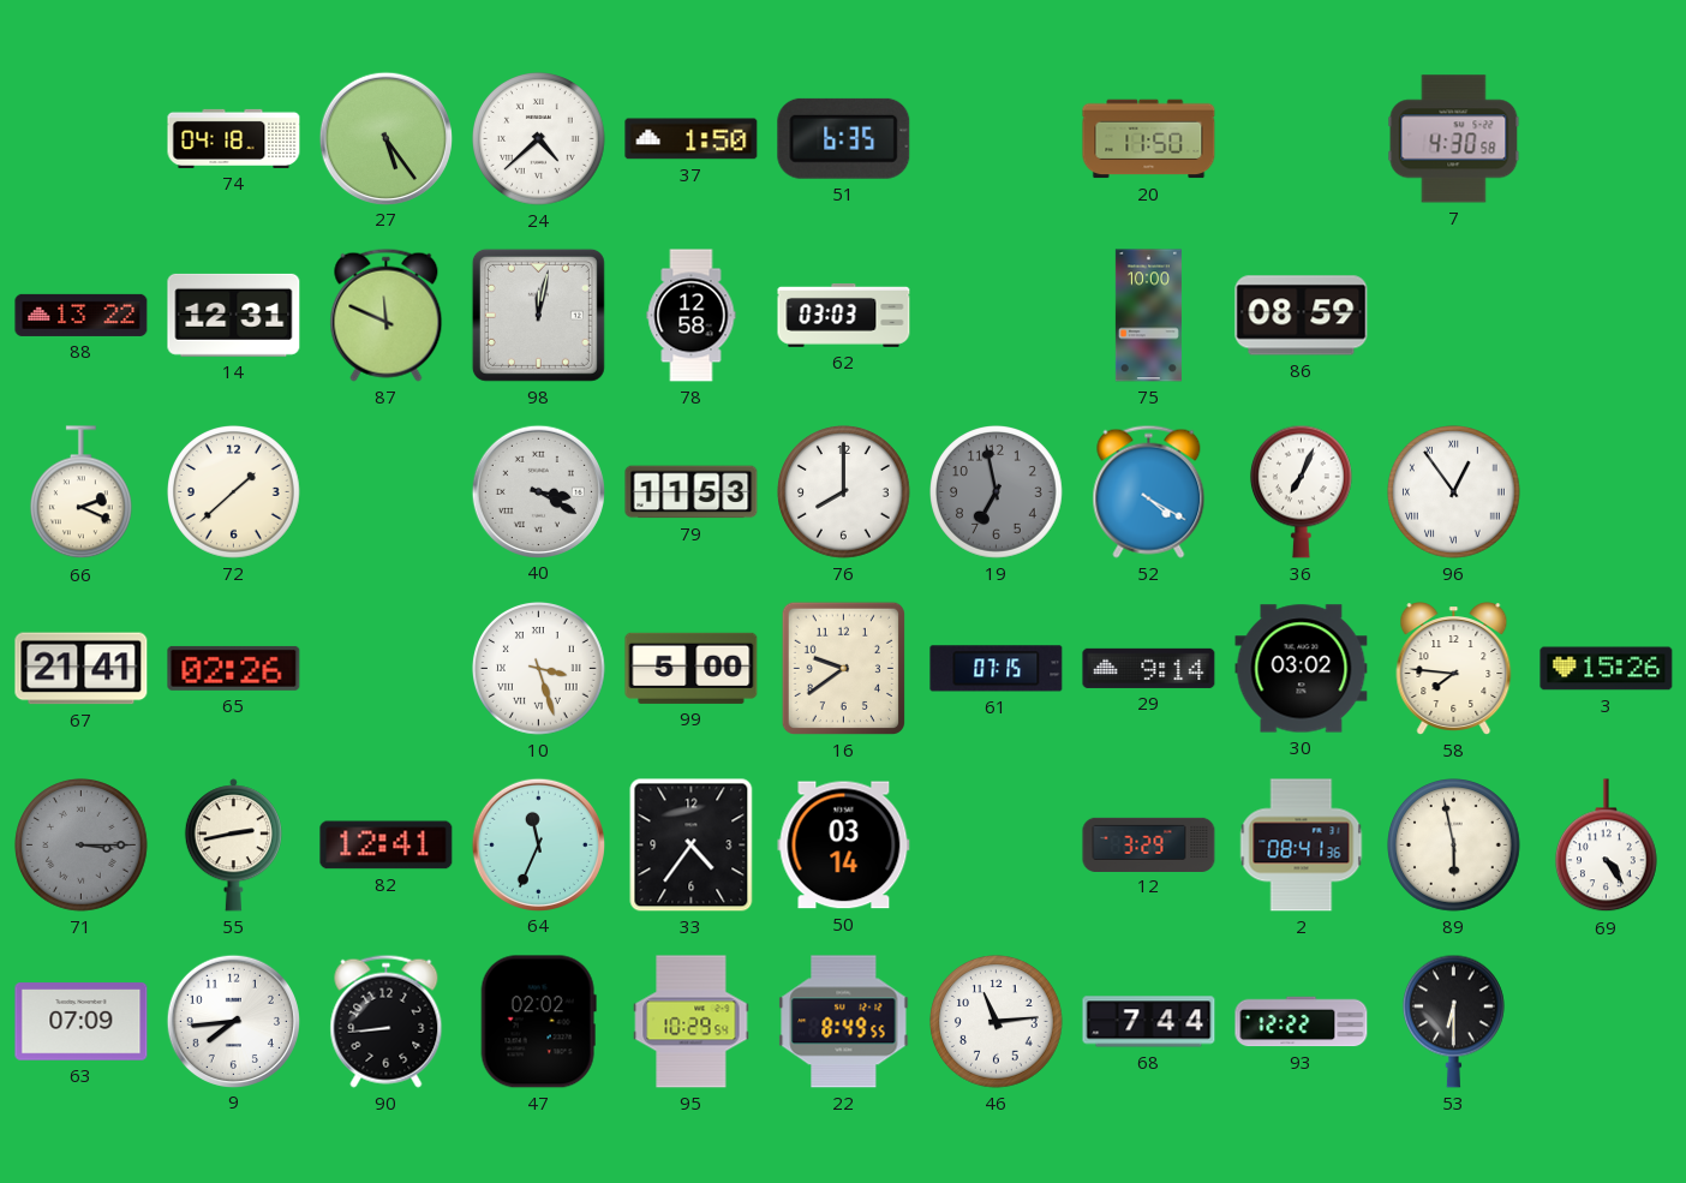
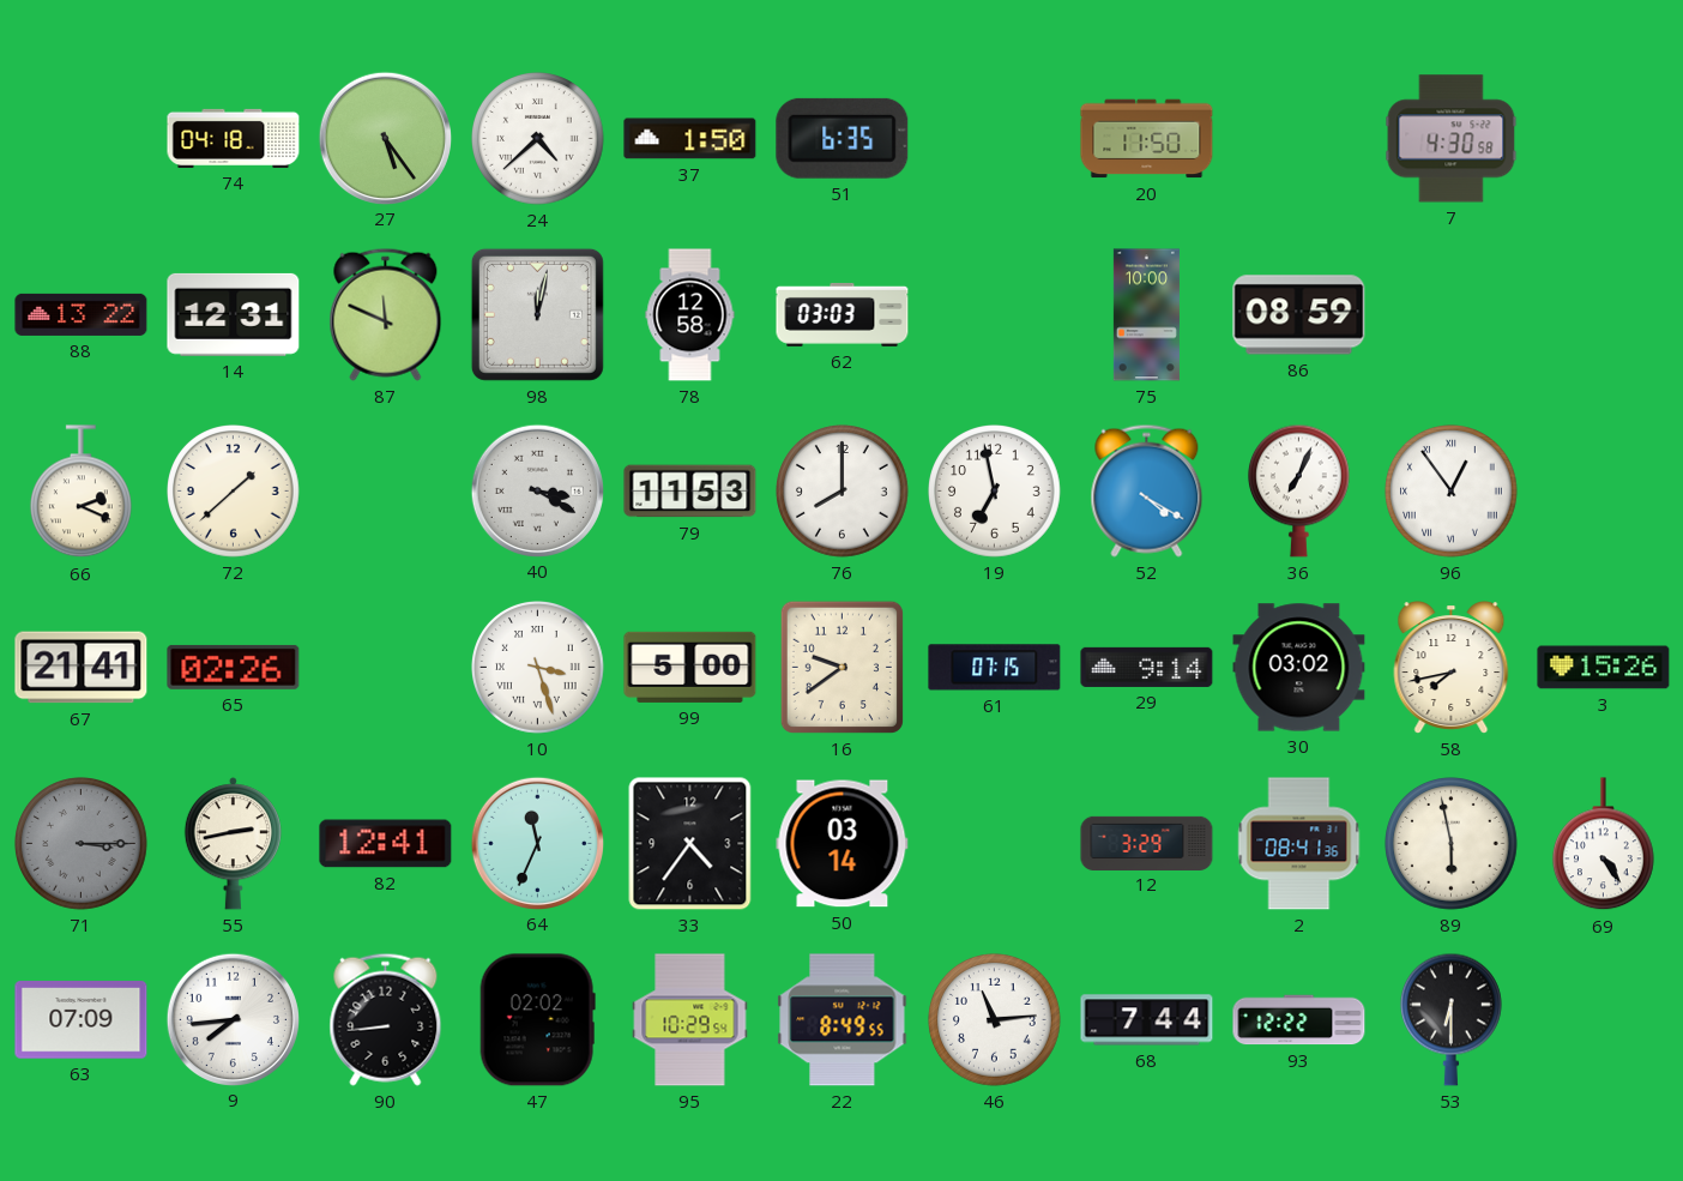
19 dial: grey -> white (995, 492)
58: 7:46 -> 7:43 (1452, 668)
